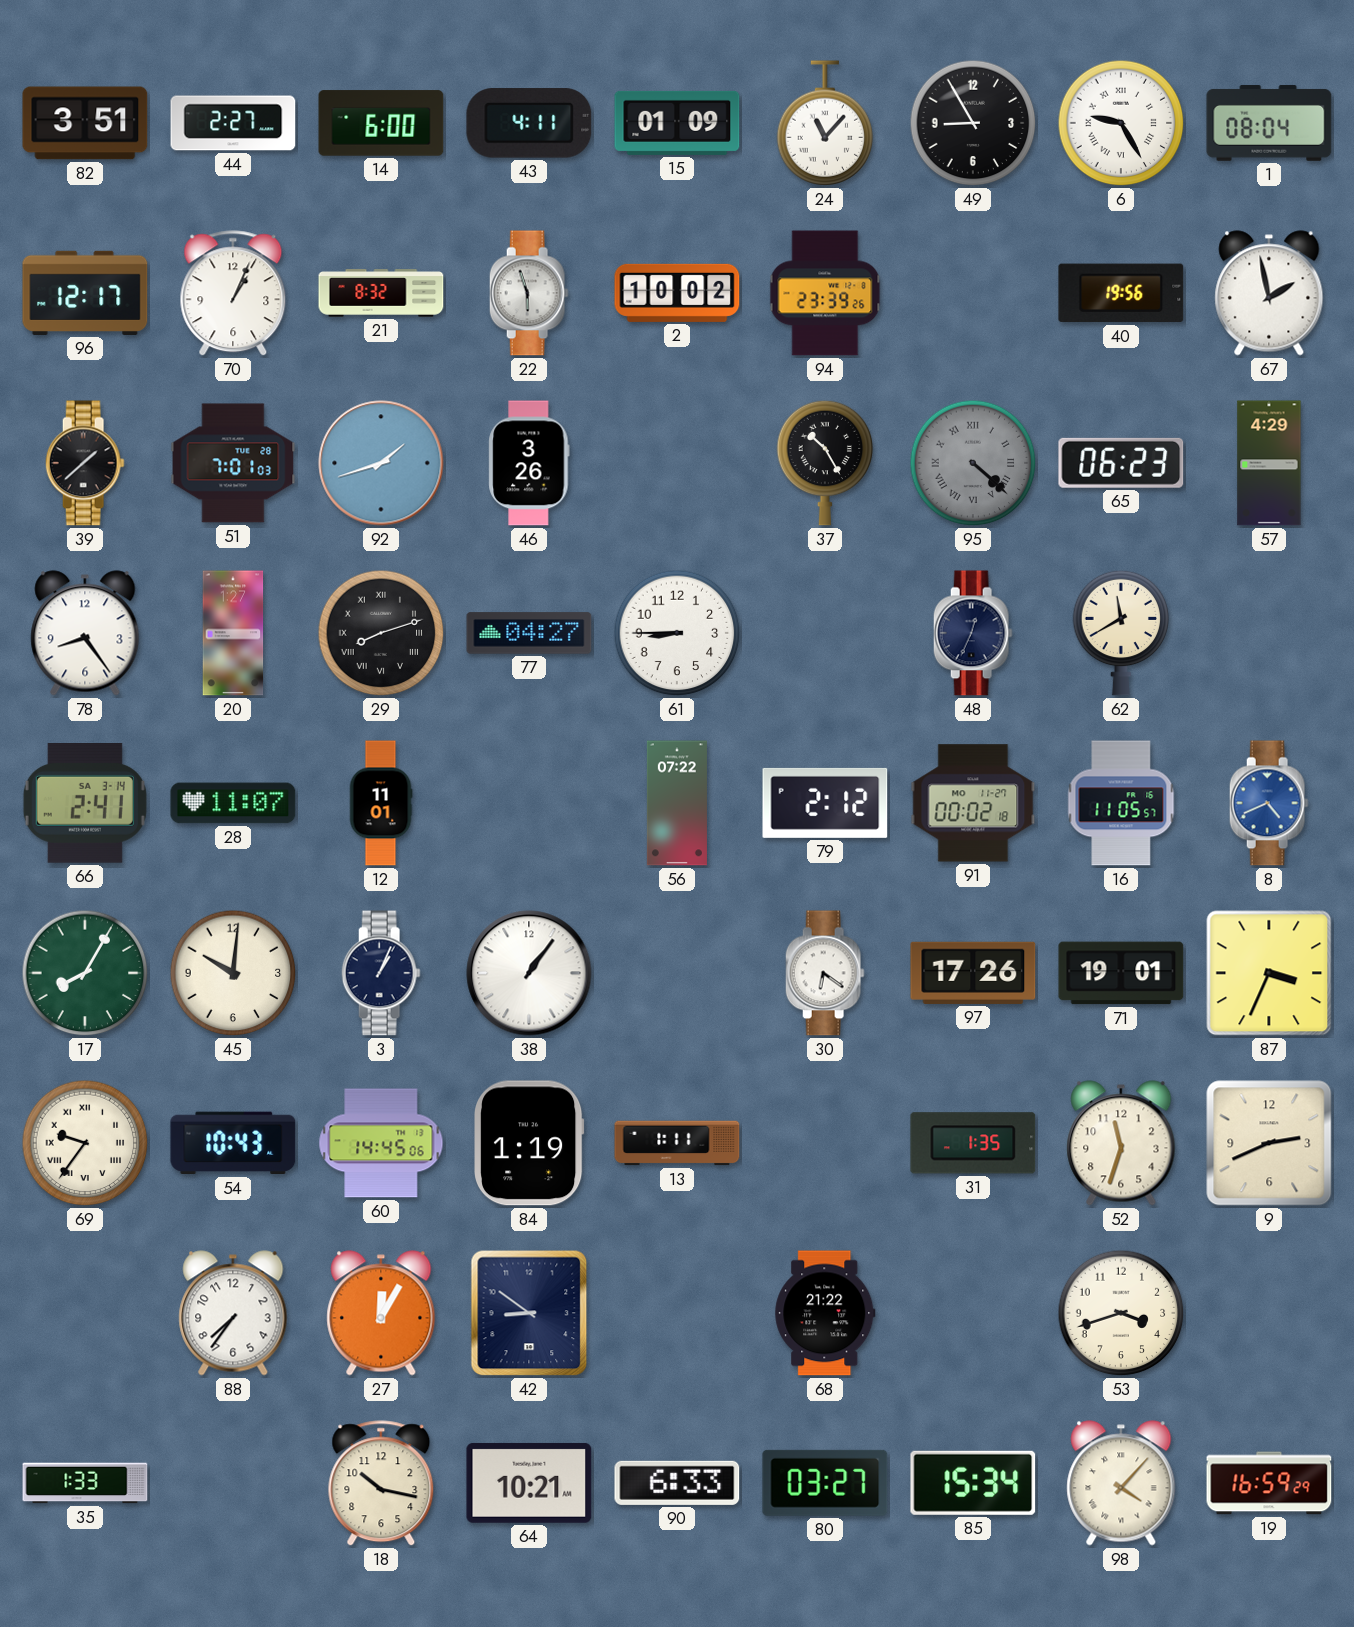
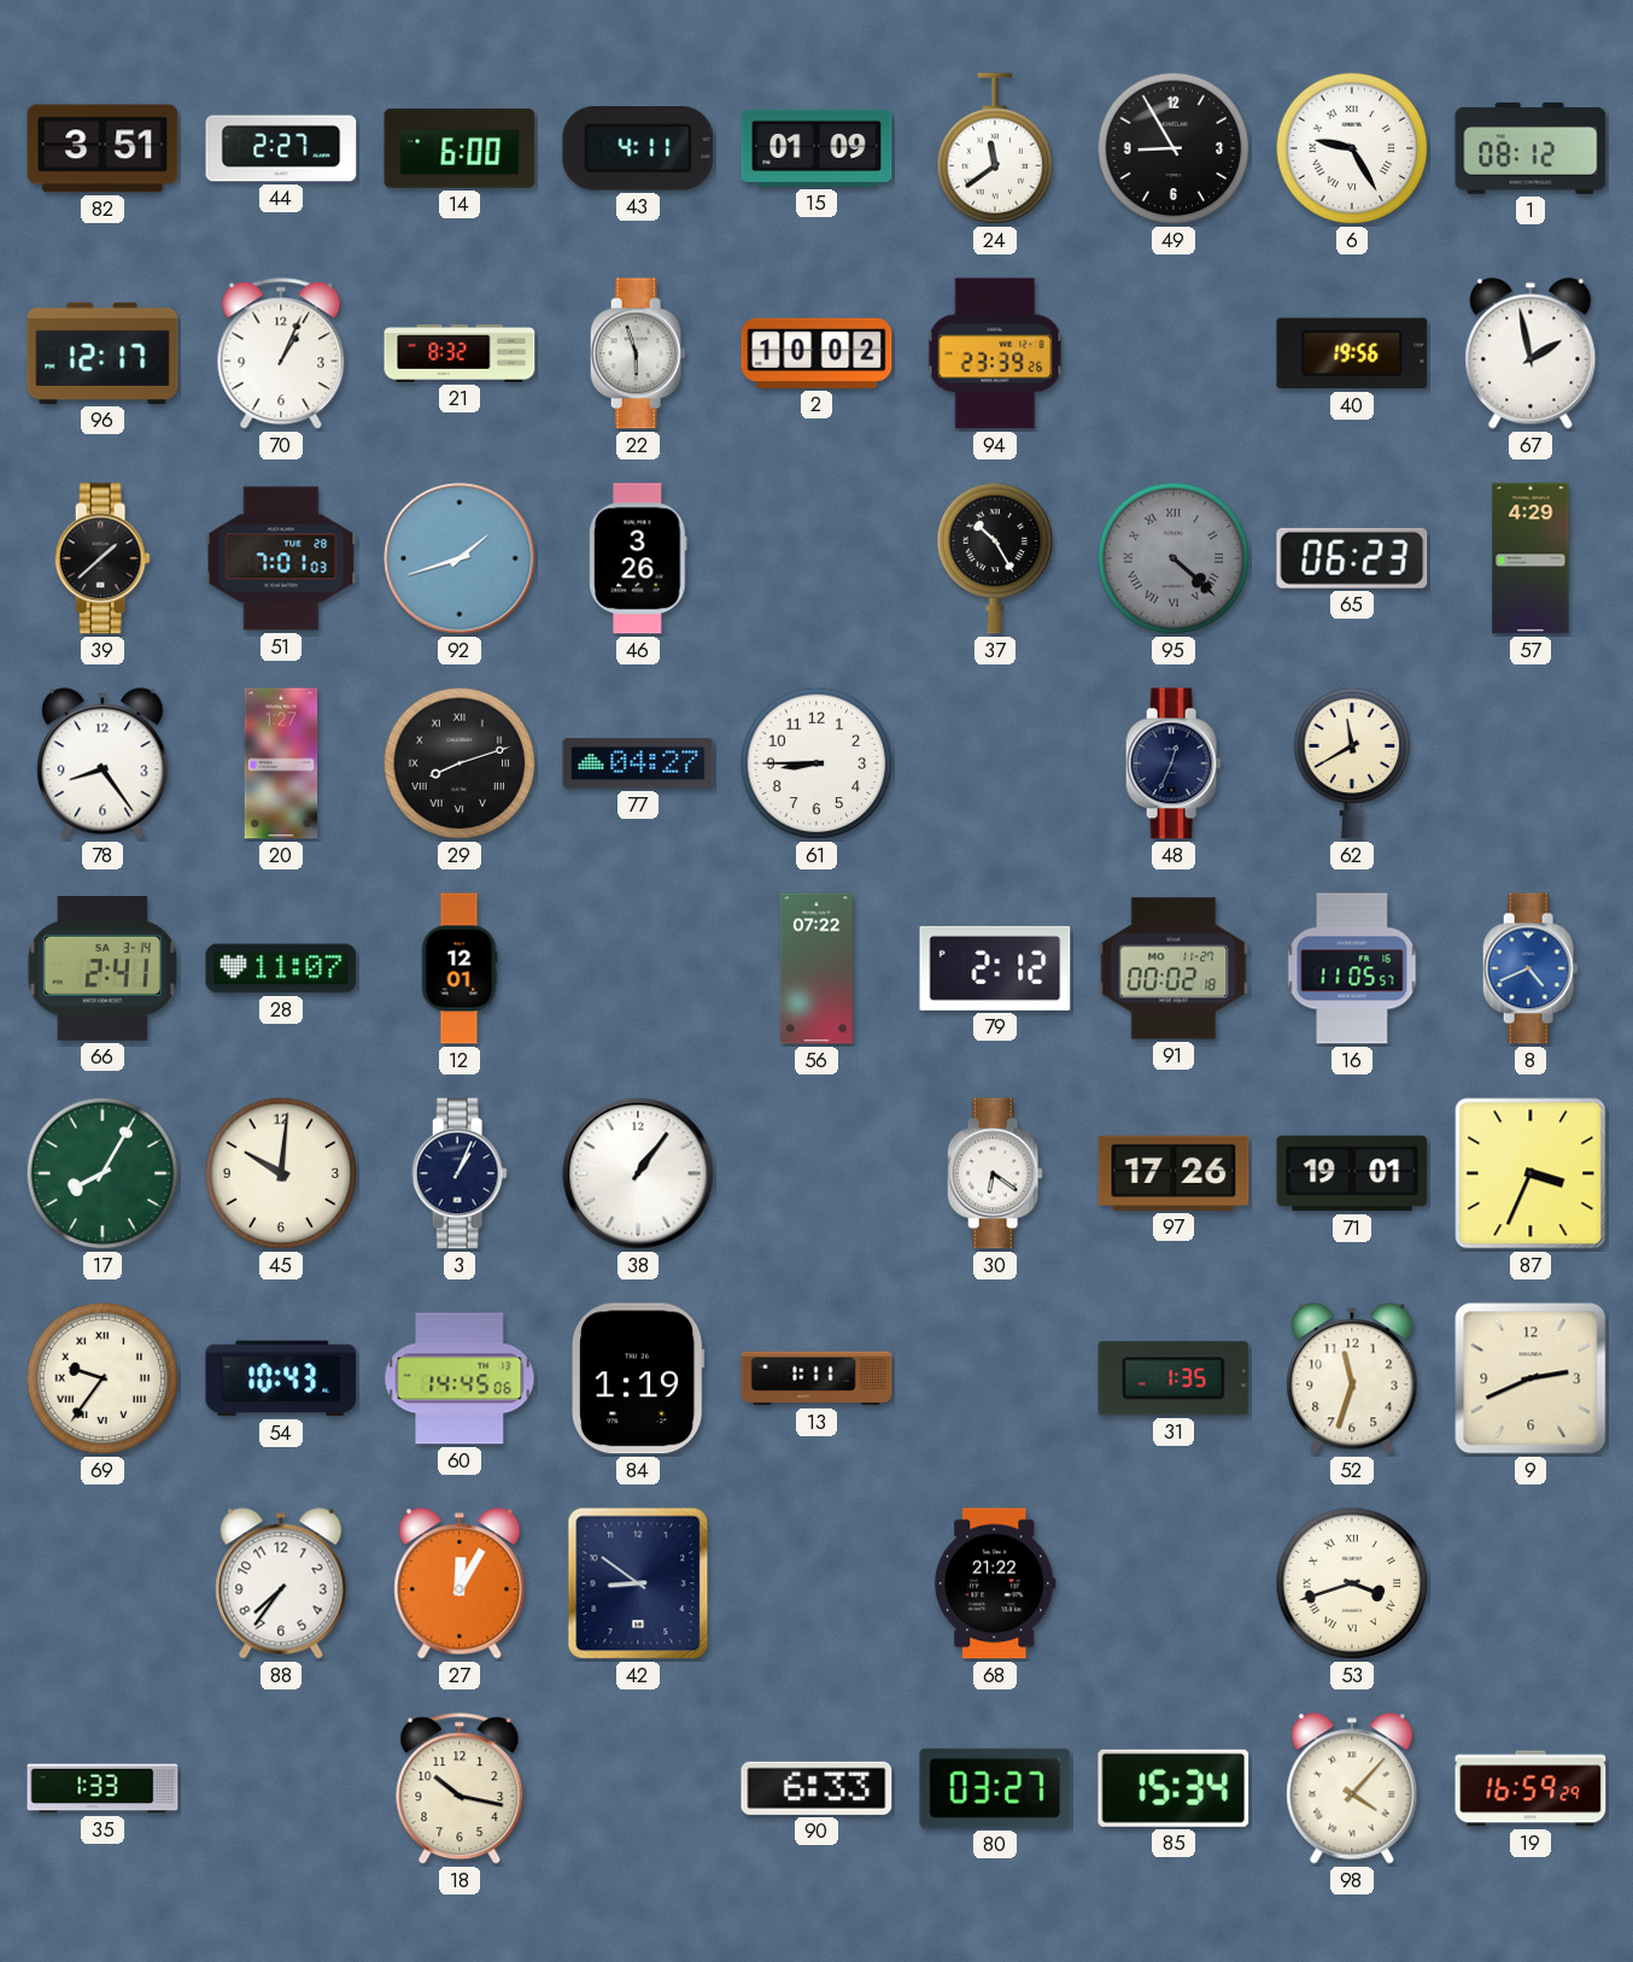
24: 11:07 -> 11:39 (995, 148)
1: 08:04 -> 08:12 (1530, 148)
12: 11:01 -> 12:01 (460, 968)
53 numerals: Arabic -> Roman (1352, 1583)
64: 10:21 -> none (529, 1483)
